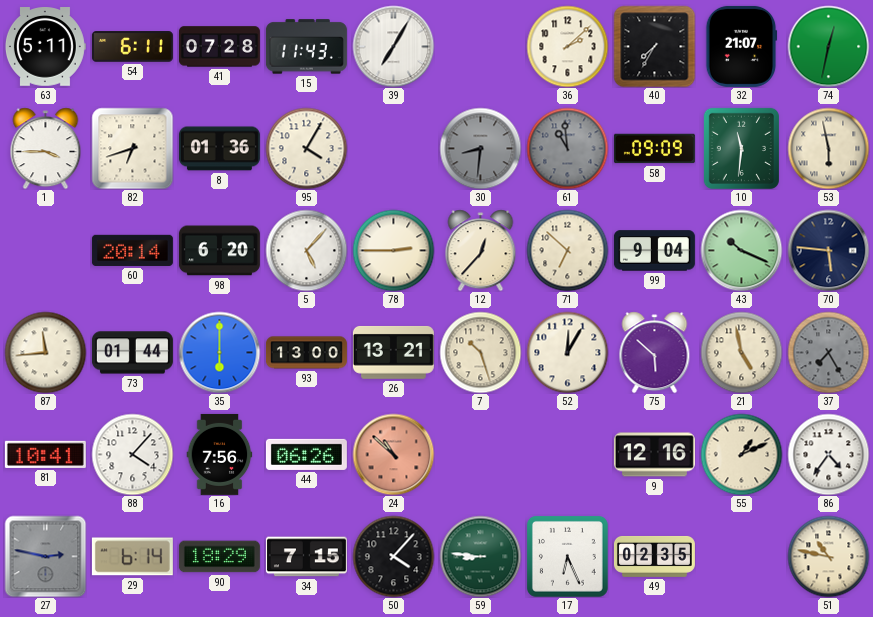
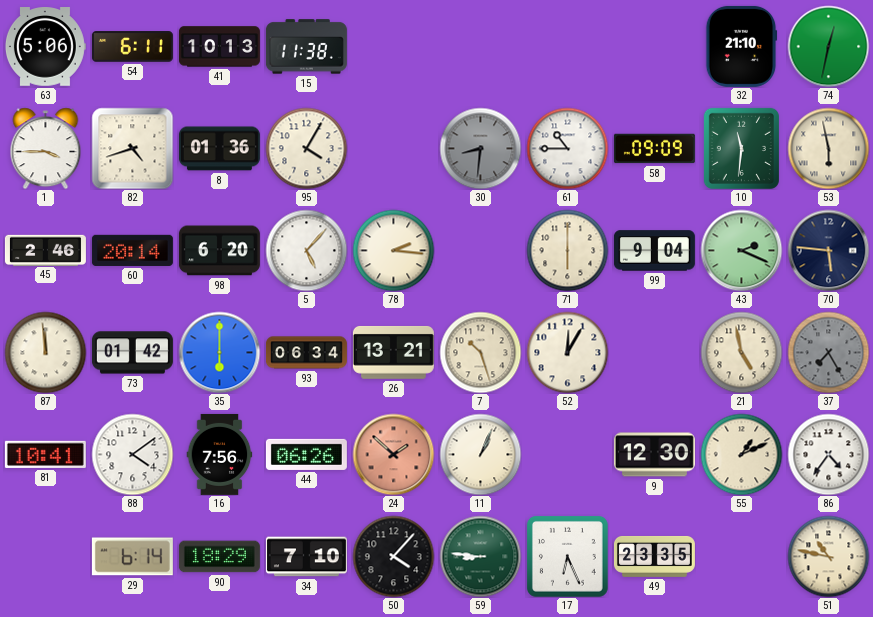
63: 5:11 -> 5:06 (45, 47)
41: 07:28 -> 10:13 (219, 47)
15: 11:43 -> 11:38 (306, 47)
39: 7:05 -> none (393, 46)
36: 2:08 -> none (567, 46)
40: 7:35 -> none (654, 46)
32: 21:07 -> 21:10 (741, 46)
82: 6:42 -> 4:42 (132, 148)
61: 10:59 -> 10:45 (567, 148)
61 dial: grey -> white (567, 148)
45: none -> 2:46 (45, 250)
78: 2:45 -> 2:16 (393, 250)
12: 12:37 -> none (481, 250)
71: 6:52 -> 6:00 (567, 250)
43: 10:19 -> 2:19 (741, 250)
87: 11:44 -> 11:59 (45, 352)
73: 01:44 -> 01:42 (132, 353)
93: 13:00 -> 06:34 (306, 353)
75: 5:52 -> none (655, 352)
88: 4:07 -> 4:09 (132, 454)
24: 10:52 -> 1:52 (393, 454)
11: none -> 1:04 (480, 454)
9: 12:16 -> 12:30 (654, 455)
27: 2:47 -> none (45, 556)
34: 7:15 -> 7:10 (306, 557)
49: 02:35 -> 23:35 (654, 556)
